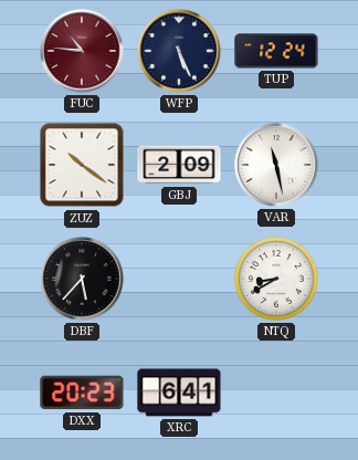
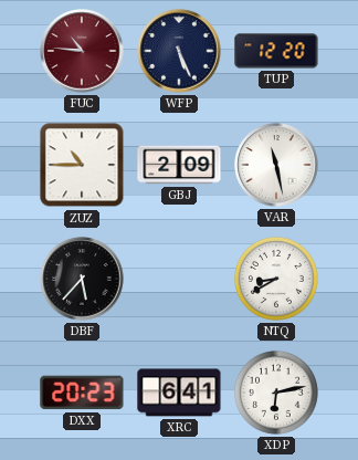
TUP: 12:24 -> 12:20 (276, 51)
ZUZ: 10:21 -> 10:45 (82, 165)
XDP: none -> 6:13 (276, 393)
